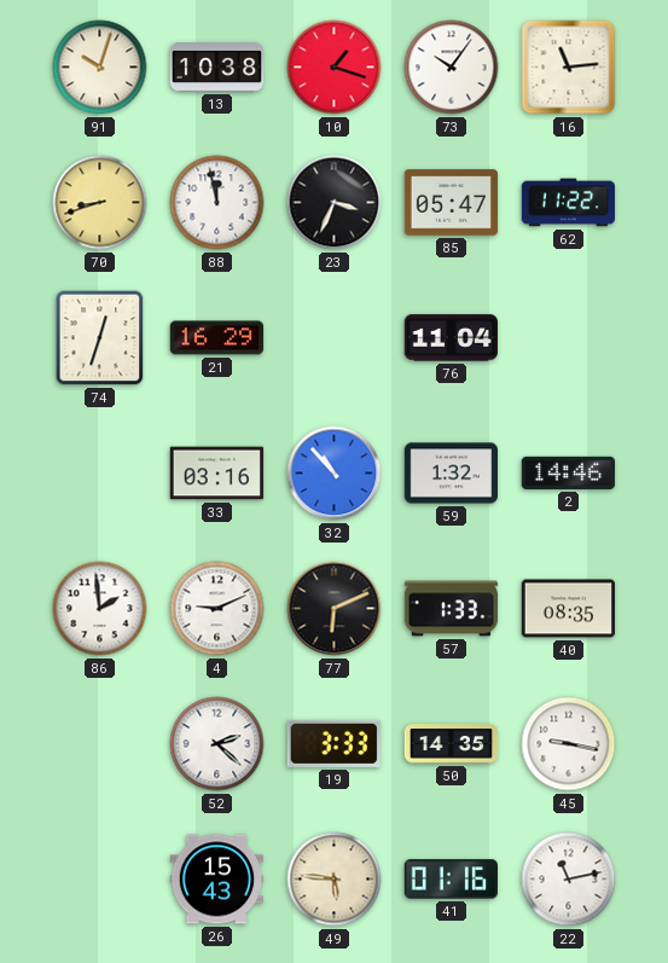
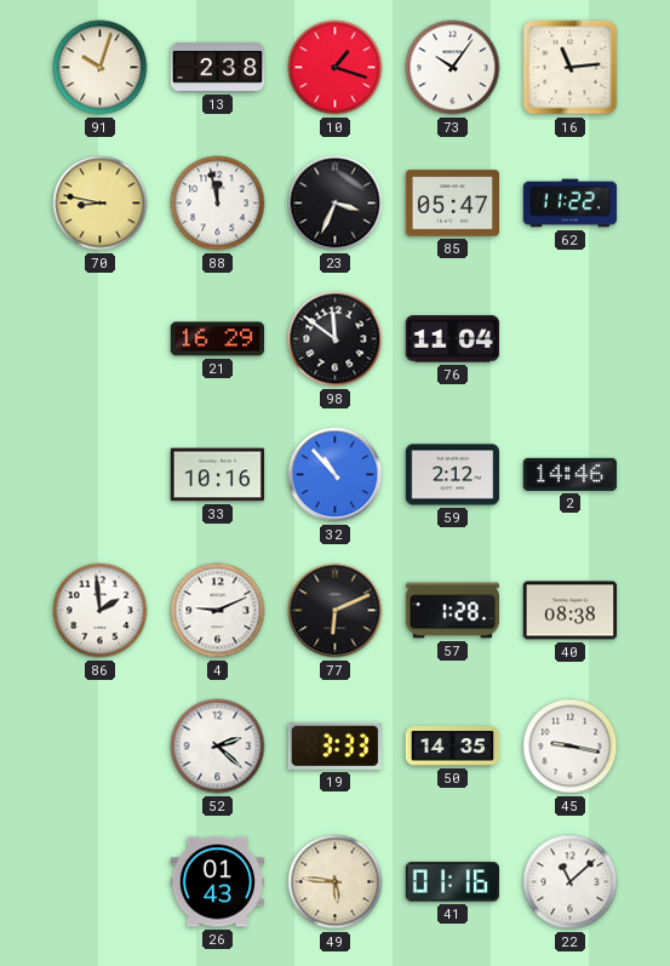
13: 10:38 -> 2:38 (218, 68)
70: 8:42 -> 8:47 (101, 204)
74: 12:33 -> none (100, 338)
98: none -> 11:51 (336, 339)
33: 03:16 -> 10:16 (218, 475)
59: 1:32 -> 2:12 (453, 475)
57: 1:33 -> 1:28 (453, 611)
40: 08:35 -> 08:38 (571, 611)
26: 15:43 -> 01:43 (218, 882)
22: 11:13 -> 11:08 (571, 882)
